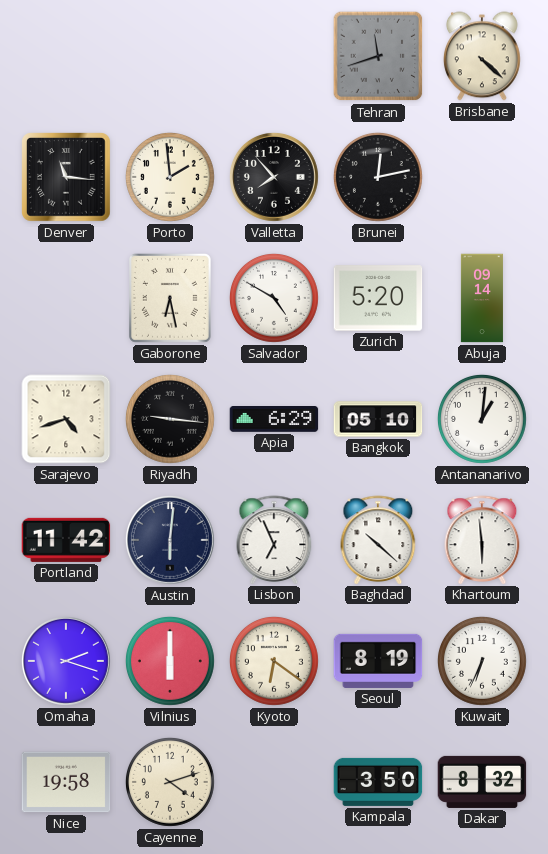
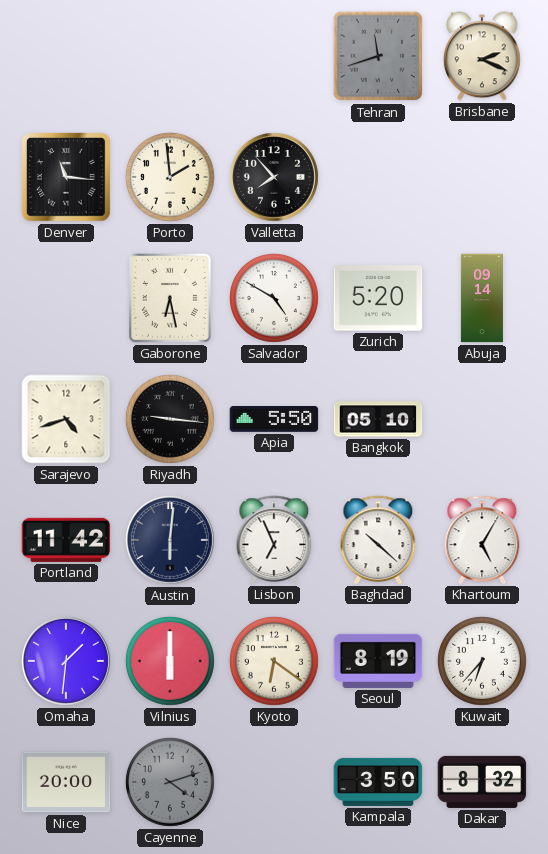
Brisbane: 4:22 -> 2:19 (482, 56)
Brunei: 12:13 -> none (378, 177)
Apia: 6:29 -> 5:50 (274, 420)
Antananarivo: 1:01 -> none (482, 419)
Khartoum: 5:59 -> 5:05 (482, 540)
Omaha: 2:18 -> 1:31 (66, 661)
Kuwait: 6:34 -> 6:37 (482, 661)
Nice: 19:58 -> 20:00 (66, 782)
Cayenne dial: cream -> grey (170, 782)
